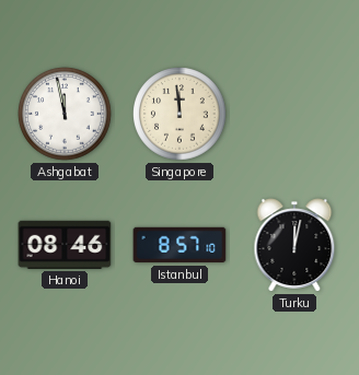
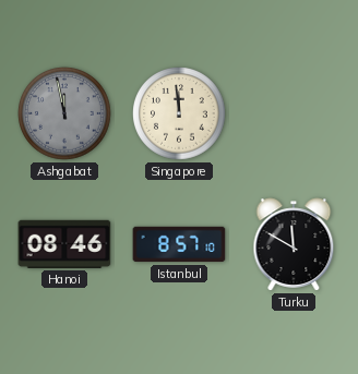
Ashgabat dial: white -> grey (64, 113)
Turku: 12:02 -> 11:50 (294, 244)
